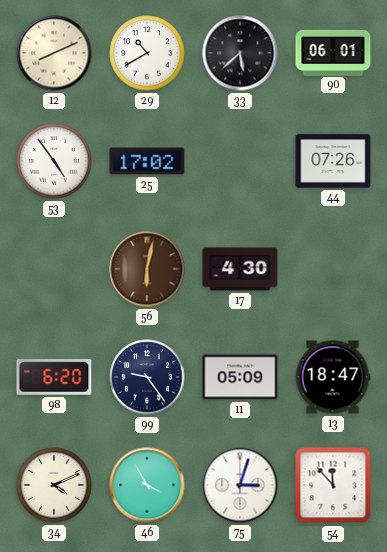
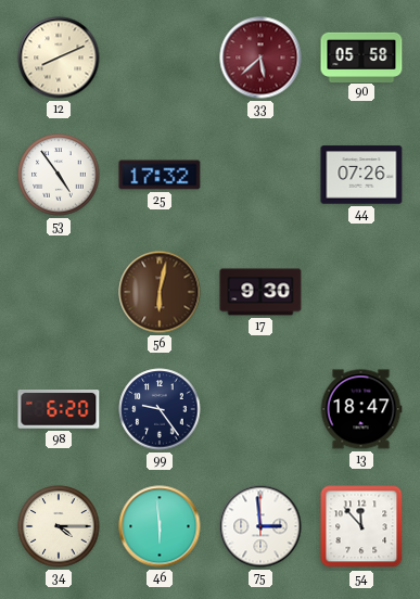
29: 10:40 -> none (147, 53)
33 dial: black -> burgundy (260, 58)
90: 06:01 -> 05:58 (361, 56)
25: 17:02 -> 17:32 (160, 175)
17: 4:30 -> 9:30 (260, 292)
11: 05:09 -> none (240, 377)
34: 4:11 -> 4:15 (59, 526)
46: 3:55 -> 5:59 (160, 526)
75: 3:03 -> 2:59 (260, 526)
